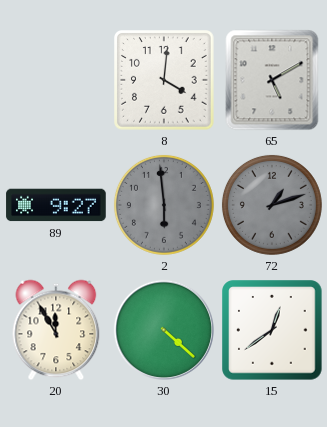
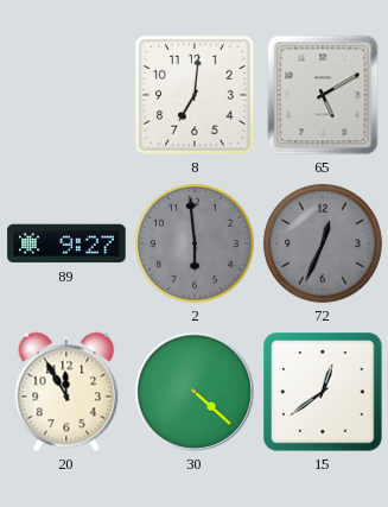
8: 4:01 -> 7:01 (196, 96)
72: 1:12 -> 12:34 (323, 243)
